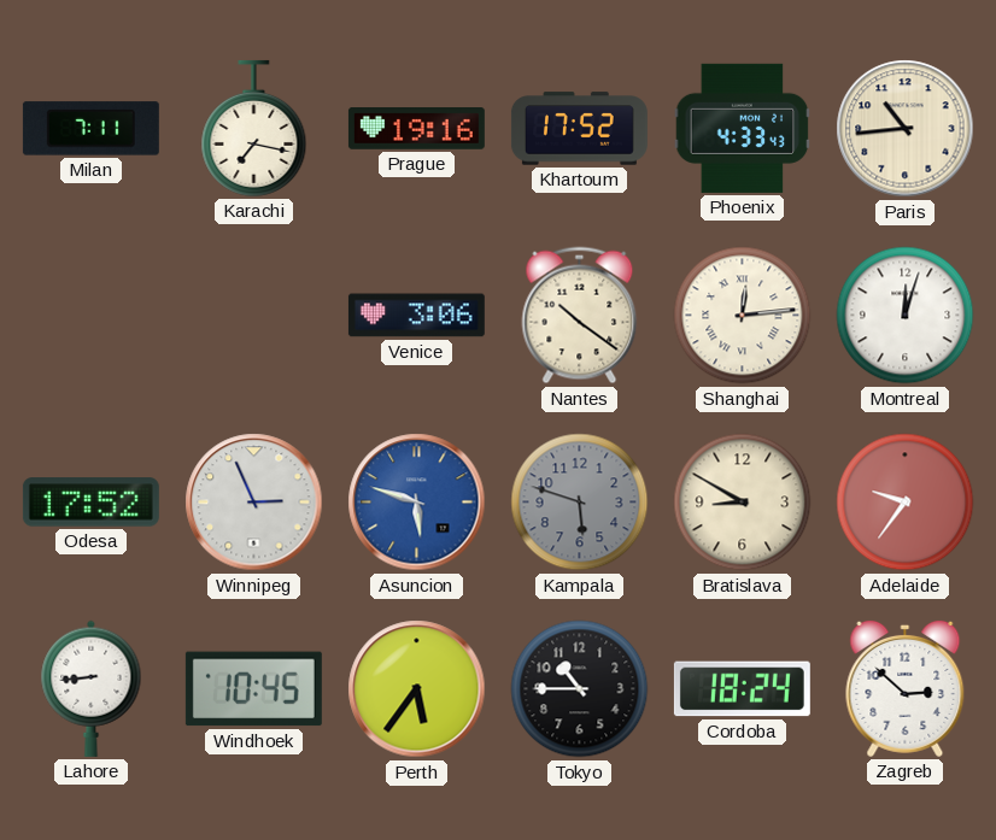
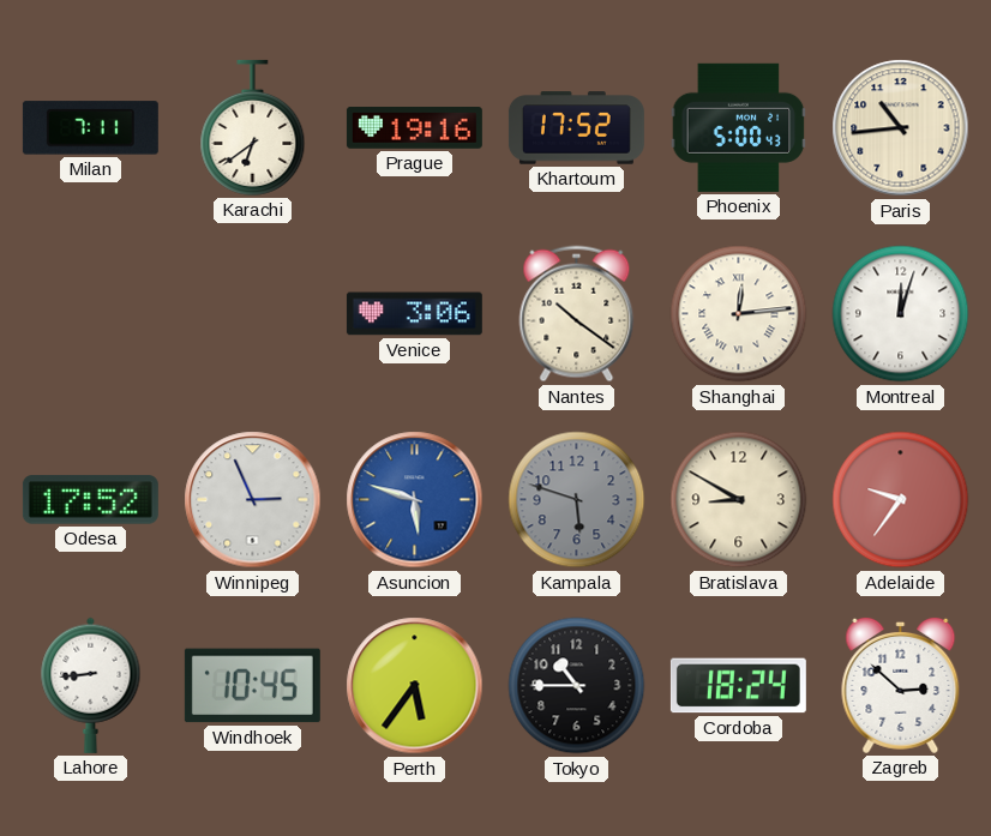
Karachi: 7:17 -> 6:39 (253, 127)
Phoenix: 4:33 -> 5:00 (739, 127)
